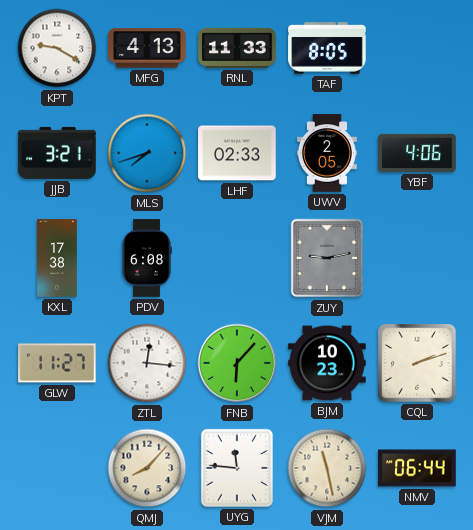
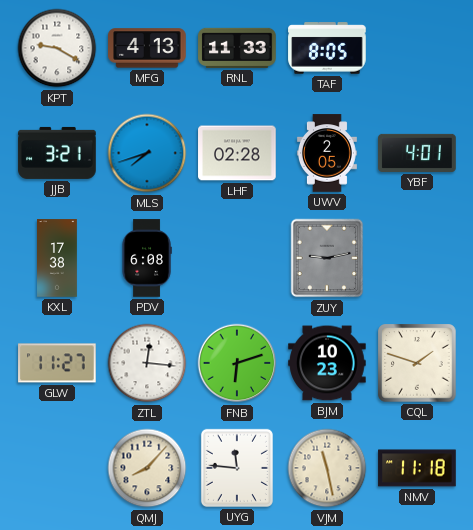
LHF: 02:33 -> 02:28 (237, 153)
YBF: 4:06 -> 4:01 (417, 153)
FNB: 6:07 -> 6:12 (237, 363)
CQL: 2:12 -> 1:48 (417, 363)
NMV: 06:44 -> 11:18 (417, 468)
